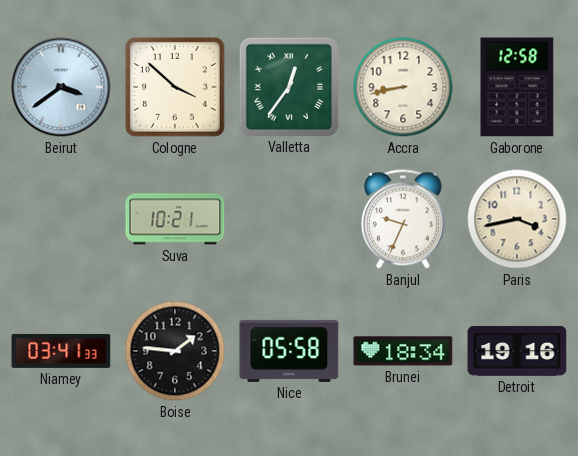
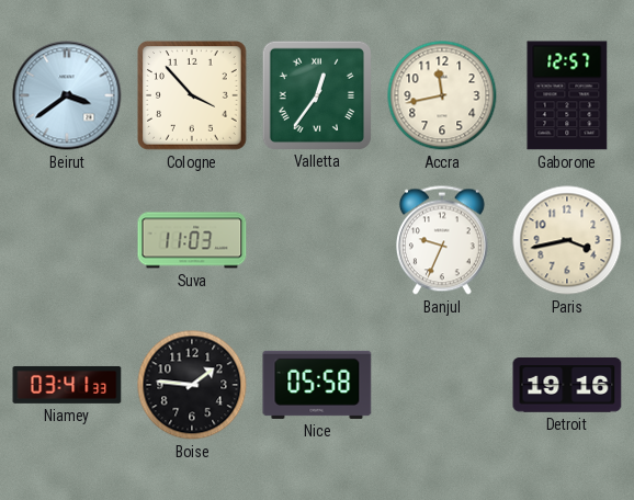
Cologne: 3:52 -> 3:53 (193, 96)
Accra: 8:43 -> 11:43 (442, 95)
Gaborone: 12:58 -> 12:57 (567, 95)
Suva: 10:21 -> 11:03 (192, 240)
Brunei: 18:34 -> none (403, 351)
